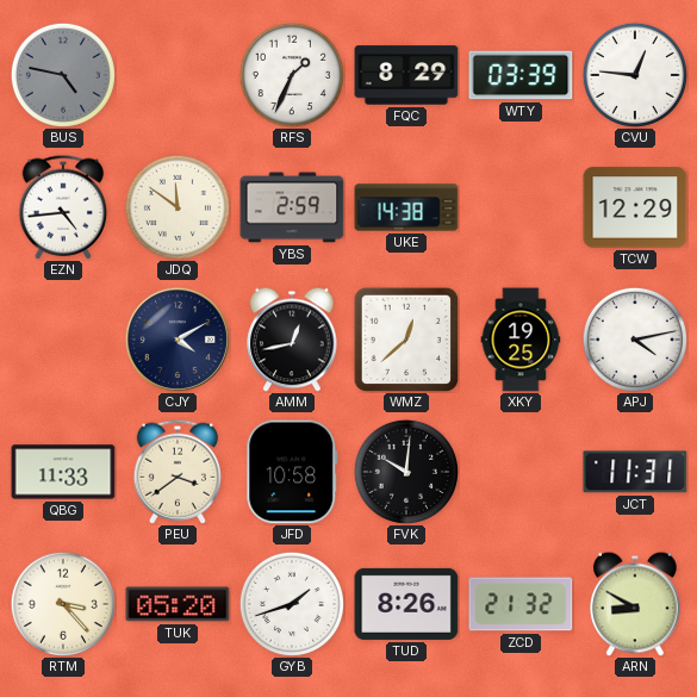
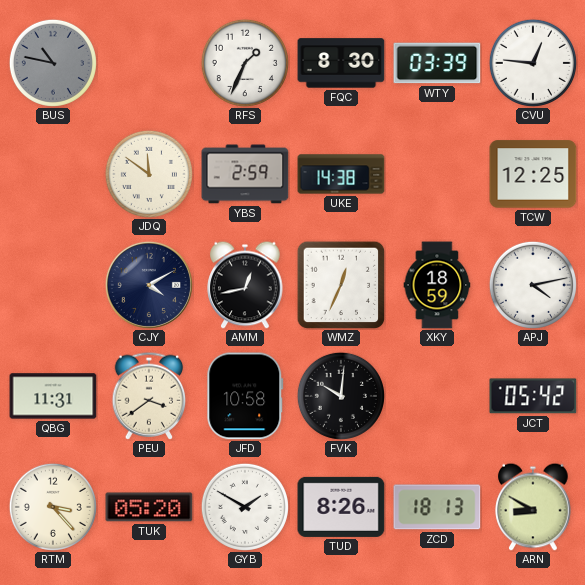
BUS: 4:47 -> 10:47 (53, 63)
FQC: 8:29 -> 8:30 (341, 63)
EZN: 4:44 -> none (63, 207)
TCW: 12:29 -> 12:25 (533, 174)
WMZ: 12:38 -> 12:34 (341, 285)
XKY: 19:25 -> 18:59 (437, 285)
QBG: 11:33 -> 11:31 (53, 396)
JCT: 11:31 -> 05:42 (533, 396)
GYB: 1:42 -> 1:50 (245, 507)
ZCD: 21:32 -> 18:13 (437, 507)
